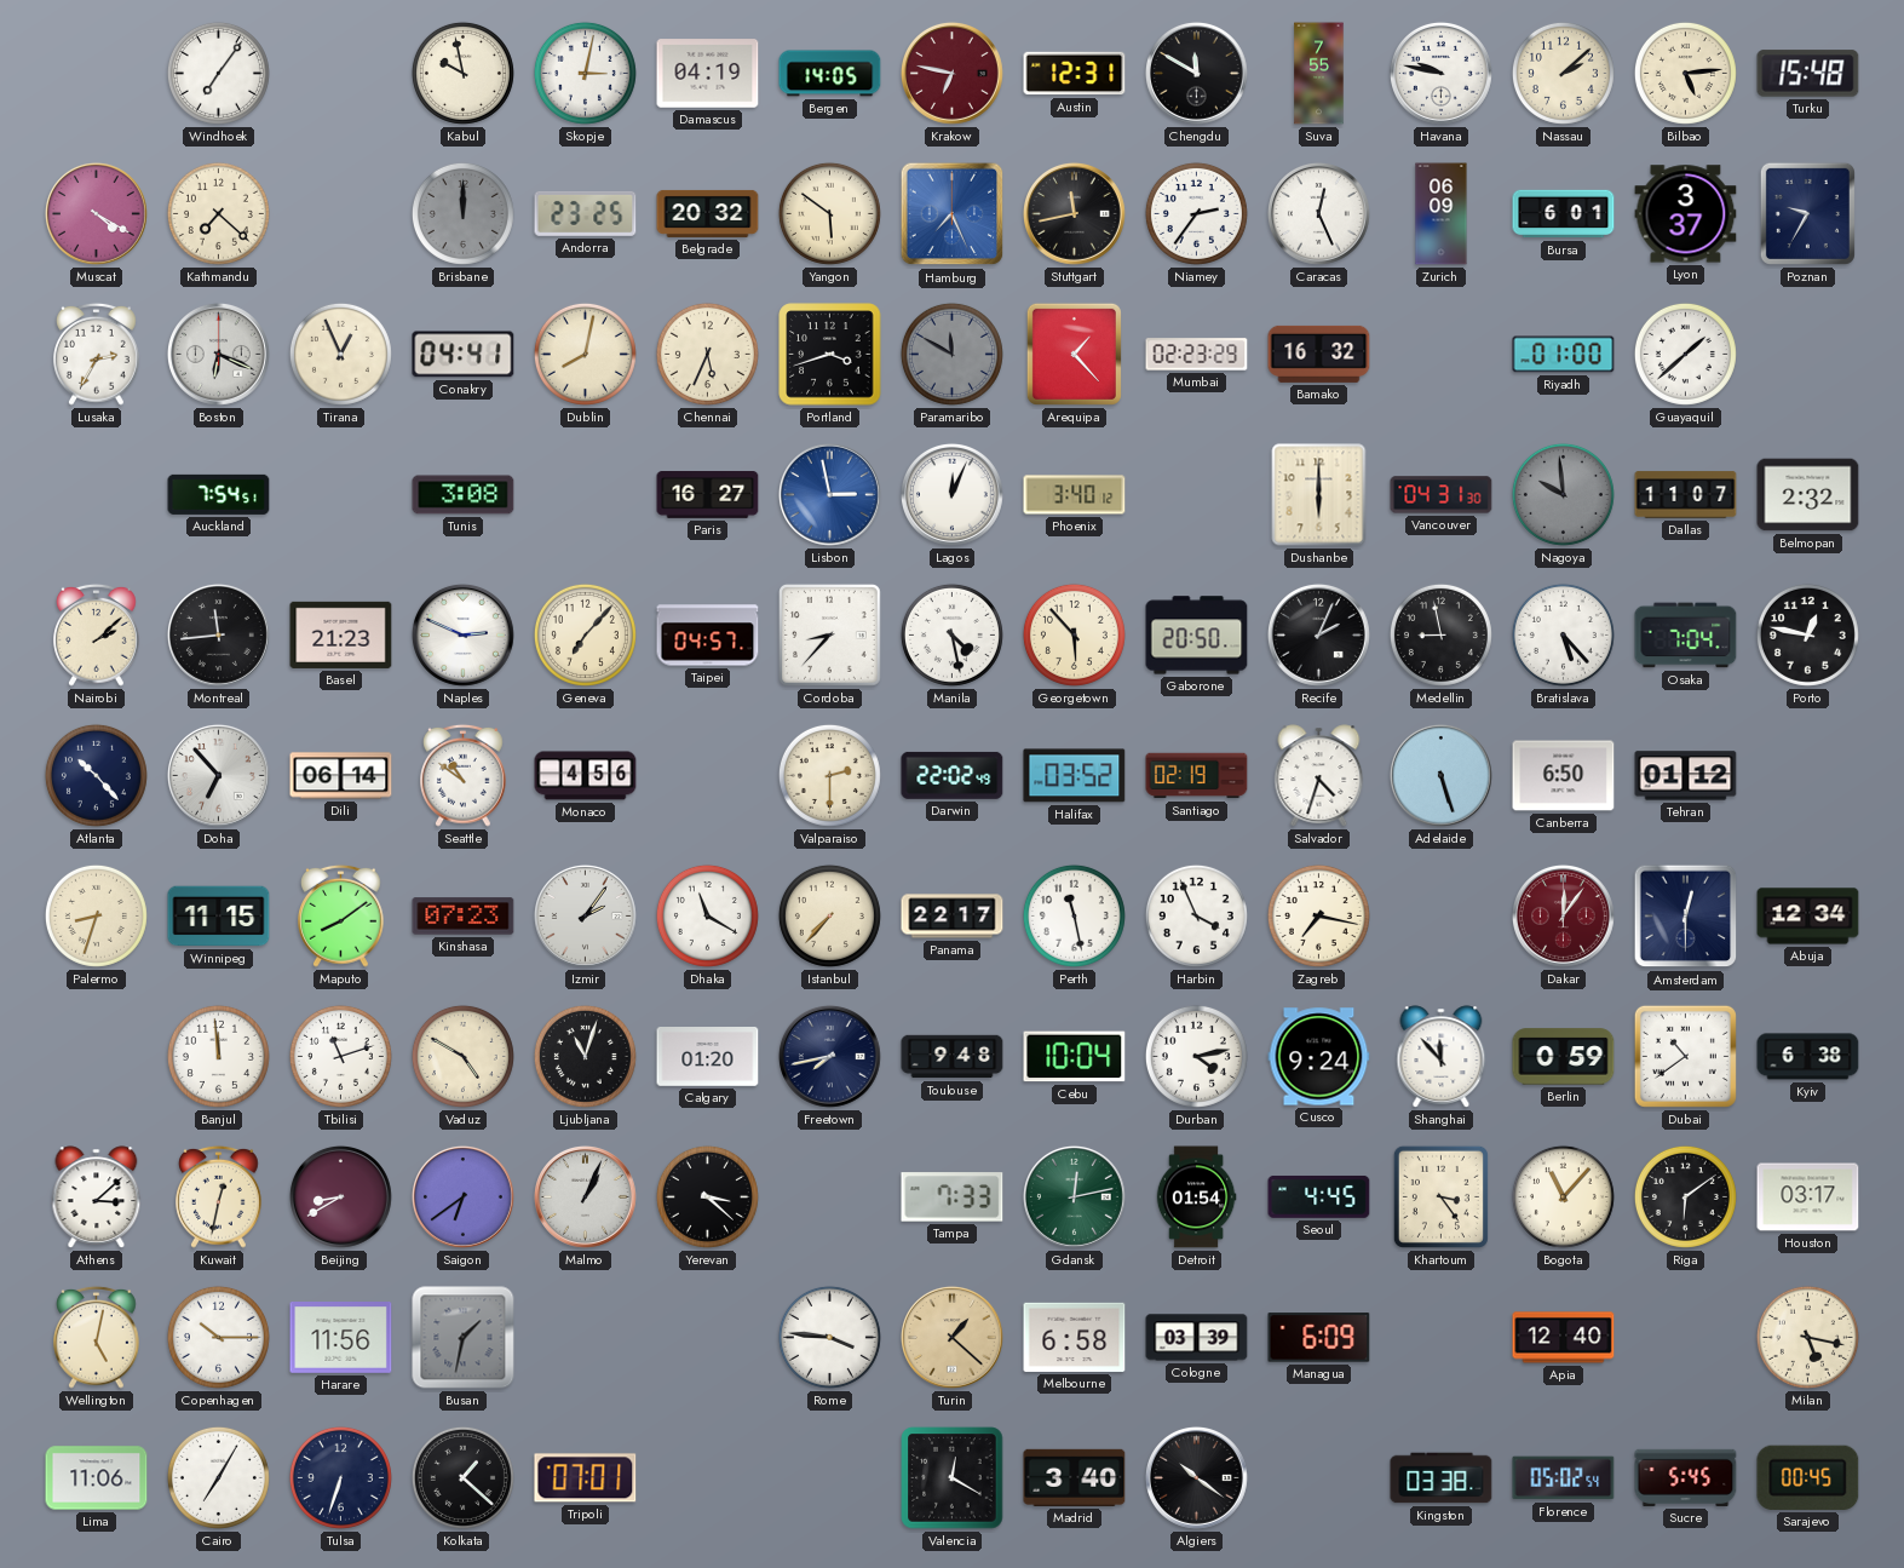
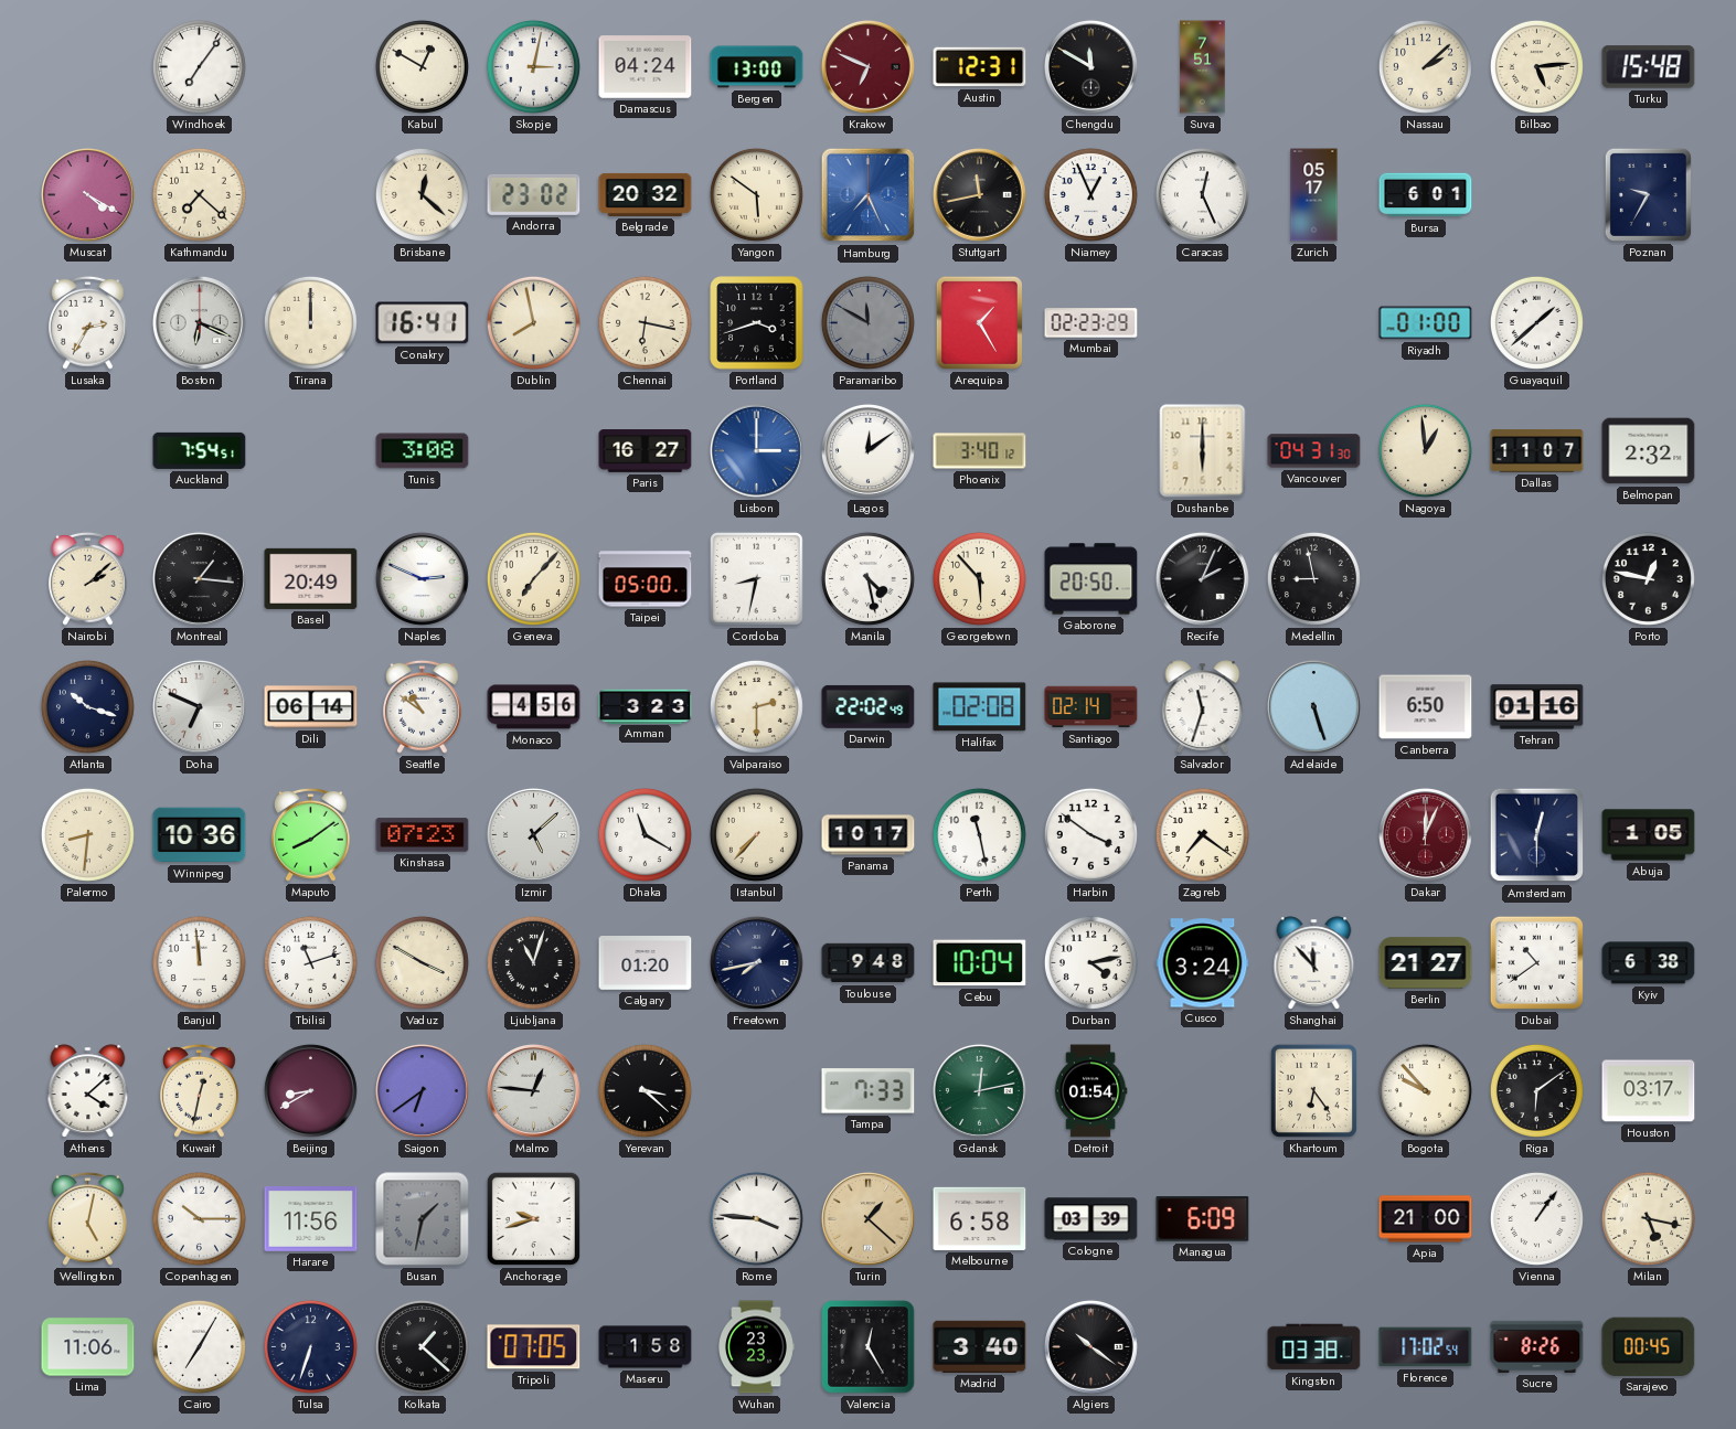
Kabul: 9:58 -> 12:50 (422, 66)
Damascus: 04:19 -> 04:24 (646, 67)
Bergen: 14:05 -> 13:00 (757, 67)
Krakow: 6:47 -> 6:49 (867, 66)
Suva: 7:55 -> 7:51 (1203, 67)
Havana: 9:47 -> none (1440, 73)
Brisbane: 12:00 -> 12:22 (422, 194)
Brisbane dial: grey -> cream (422, 194)
Andorra: 23:25 -> 23:02 (534, 194)
Niamey: 2:36 -> 12:56 (1090, 194)
Zurich: 06:09 -> 05:17 (1314, 195)
Lyon: 3:37 -> none (1686, 214)
Tirana: 12:56 -> 12:00 (310, 322)
Conakry: 04:41 -> 16:41 (423, 323)
Dublin: 8:02 -> 7:58 (533, 322)
Chennai: 5:34 -> 6:17 (645, 322)
Arequipa: 1:23 -> 1:25 (979, 322)
Bamako: 16:32 -> none (1319, 354)
Lisbon: 2:58 -> 3:00 (756, 450)
Lagos: 12:04 -> 12:09 (867, 450)
Nagoya: 9:59 -> 12:59 (1425, 450)
Nagoya dial: grey -> cream (1425, 450)
Montreal: 11:44 -> 1:16 (199, 578)
Basel: 21:23 -> 20:49 (311, 578)
Taipei: 04:57 -> 05:00 (646, 579)
Cordoba: 8:37 -> 8:32 (757, 579)
Bratislava: 5:23 -> none (1563, 634)
Osaka: 7:04 -> none (1686, 636)
Atlanta: 10:23 -> 10:18 (87, 706)
Doha: 6:53 -> 6:49 (199, 706)
Amman: none -> 3:23 (646, 706)
Halifax: 03:52 -> 02:08 (980, 707)
Santiago: 02:19 -> 02:14 (1091, 707)
Salvador: 4:33 -> 11:33 (1203, 707)
Tehran: 01:12 -> 01:16 (1537, 707)
Palermo: 8:33 -> 8:31 (87, 834)
Winnipeg: 11:15 -> 10:36 (200, 835)
Izmir: 2:06 -> 5:08 (533, 834)
Panama: 22:17 -> 10:17 (869, 835)
Harbin: 3:56 -> 3:51 (1090, 834)
Zagreb: 7:17 -> 7:21 (1202, 834)
Dakar: 12:06 -> 12:04 (1425, 834)
Abuja: 12:34 -> 1:05 (1649, 835)
Vaduz: 4:50 -> 3:50 (422, 962)
Cusco: 9:24 -> 3:24 (1203, 963)
Berlin: 0:59 -> 21:27 (1426, 963)
Athens: 3:08 -> 4:08 (88, 1091)
Malmo: 1:04 -> 12:46 (533, 1090)
Seoul: 4:45 -> none (1319, 1196)
Khartoum: 3:24 -> 6:24 (1313, 1090)
Bogota: 11:07 -> 9:53 (1425, 1090)
Anchorage: none -> 9:42 (533, 1218)
Apia: 12:40 -> 21:00 (1426, 1219)
Vienna: none -> 1:06 (1536, 1218)
Tripoli: 07:01 -> 07:05 (534, 1347)
Maseru: none -> 1:58 (646, 1347)
Wuhan: none -> 23:23 (757, 1347)
Valencia: 12:20 -> 12:25 (869, 1347)
Florence: 05:02 -> 17:02 (1426, 1347)
Sucre: 5:45 -> 8:26 (1537, 1346)
